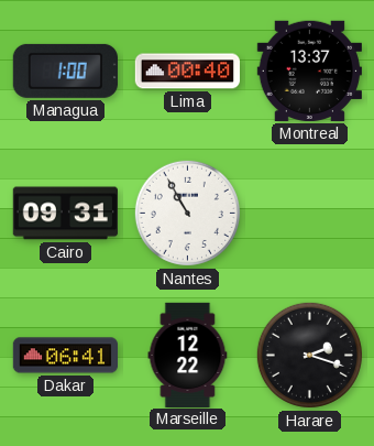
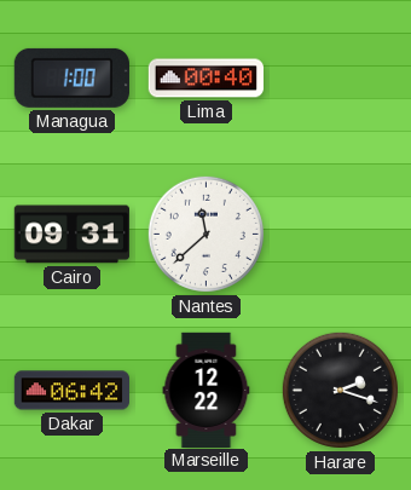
Montreal: 13:37 -> none (309, 70)
Nantes: 10:55 -> 11:38 (205, 234)
Dakar: 06:41 -> 06:42 (71, 391)
